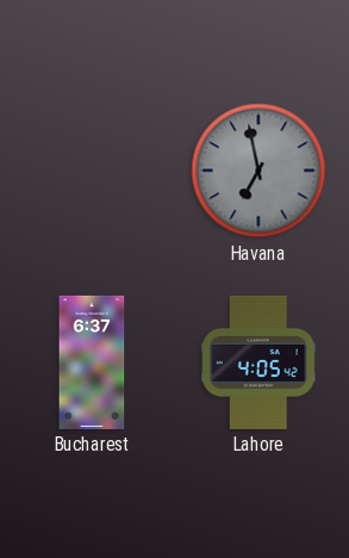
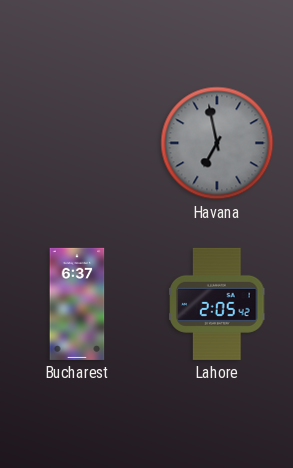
Lahore: 4:05 -> 2:05 (217, 304)
